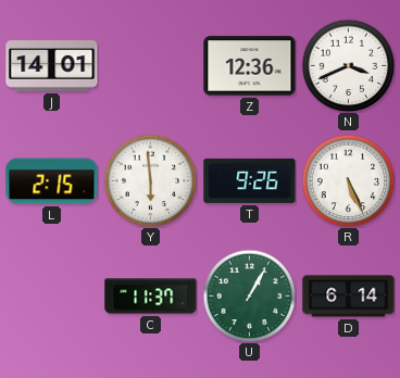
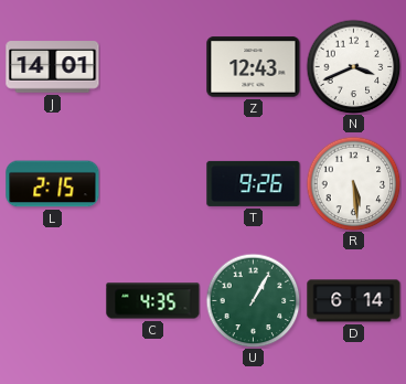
Z: 12:36 -> 12:43 (254, 67)
Y: 5:59 -> none (150, 180)
R: 5:26 -> 5:29 (353, 183)
C: 11:37 -> 4:35 (153, 301)
